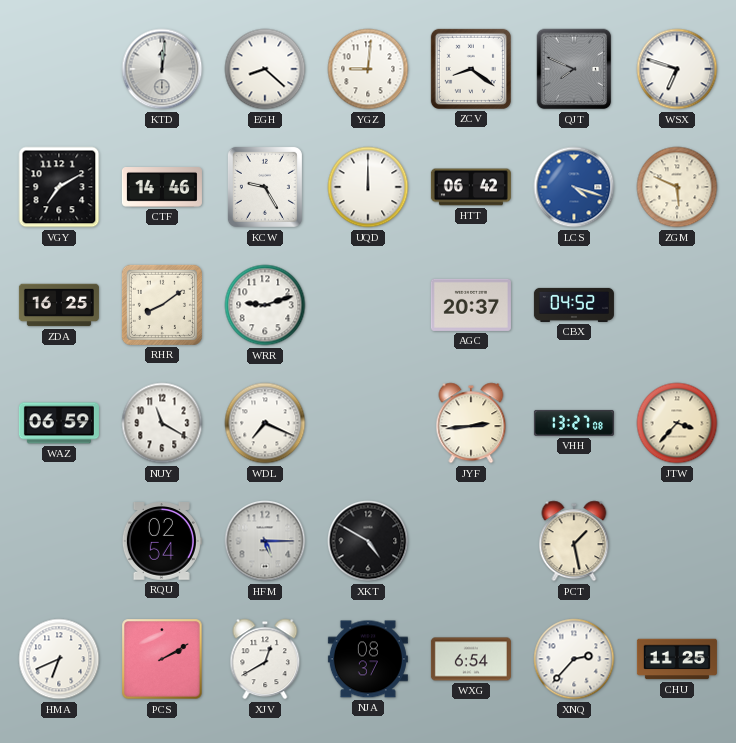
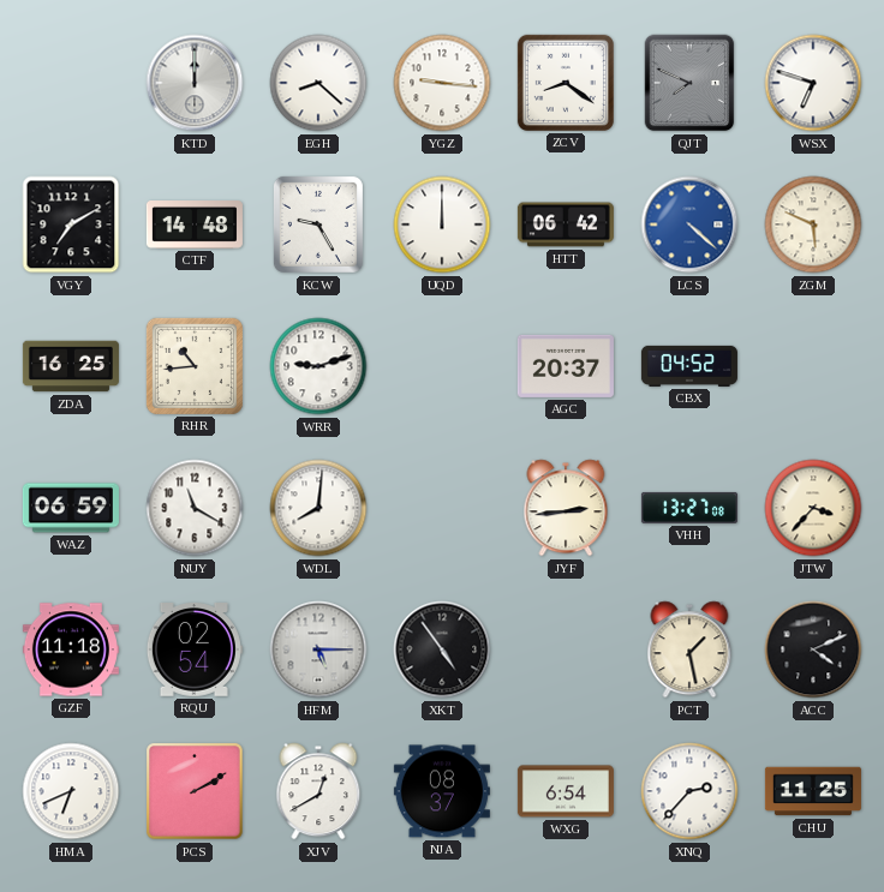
KTD: 12:01 -> 12:00 (195, 83)
YGZ: 9:01 -> 9:16 (442, 83)
CTF: 14:46 -> 14:48 (195, 226)
LCS: 4:18 -> 4:22 (689, 225)
RHR: 8:09 -> 10:44 (195, 366)
WDL: 7:19 -> 8:01 (318, 508)
GZF: none -> 11:18 (71, 649)
XKT: 4:50 -> 4:54 (442, 649)
ACC: none -> 4:11 (813, 649)
